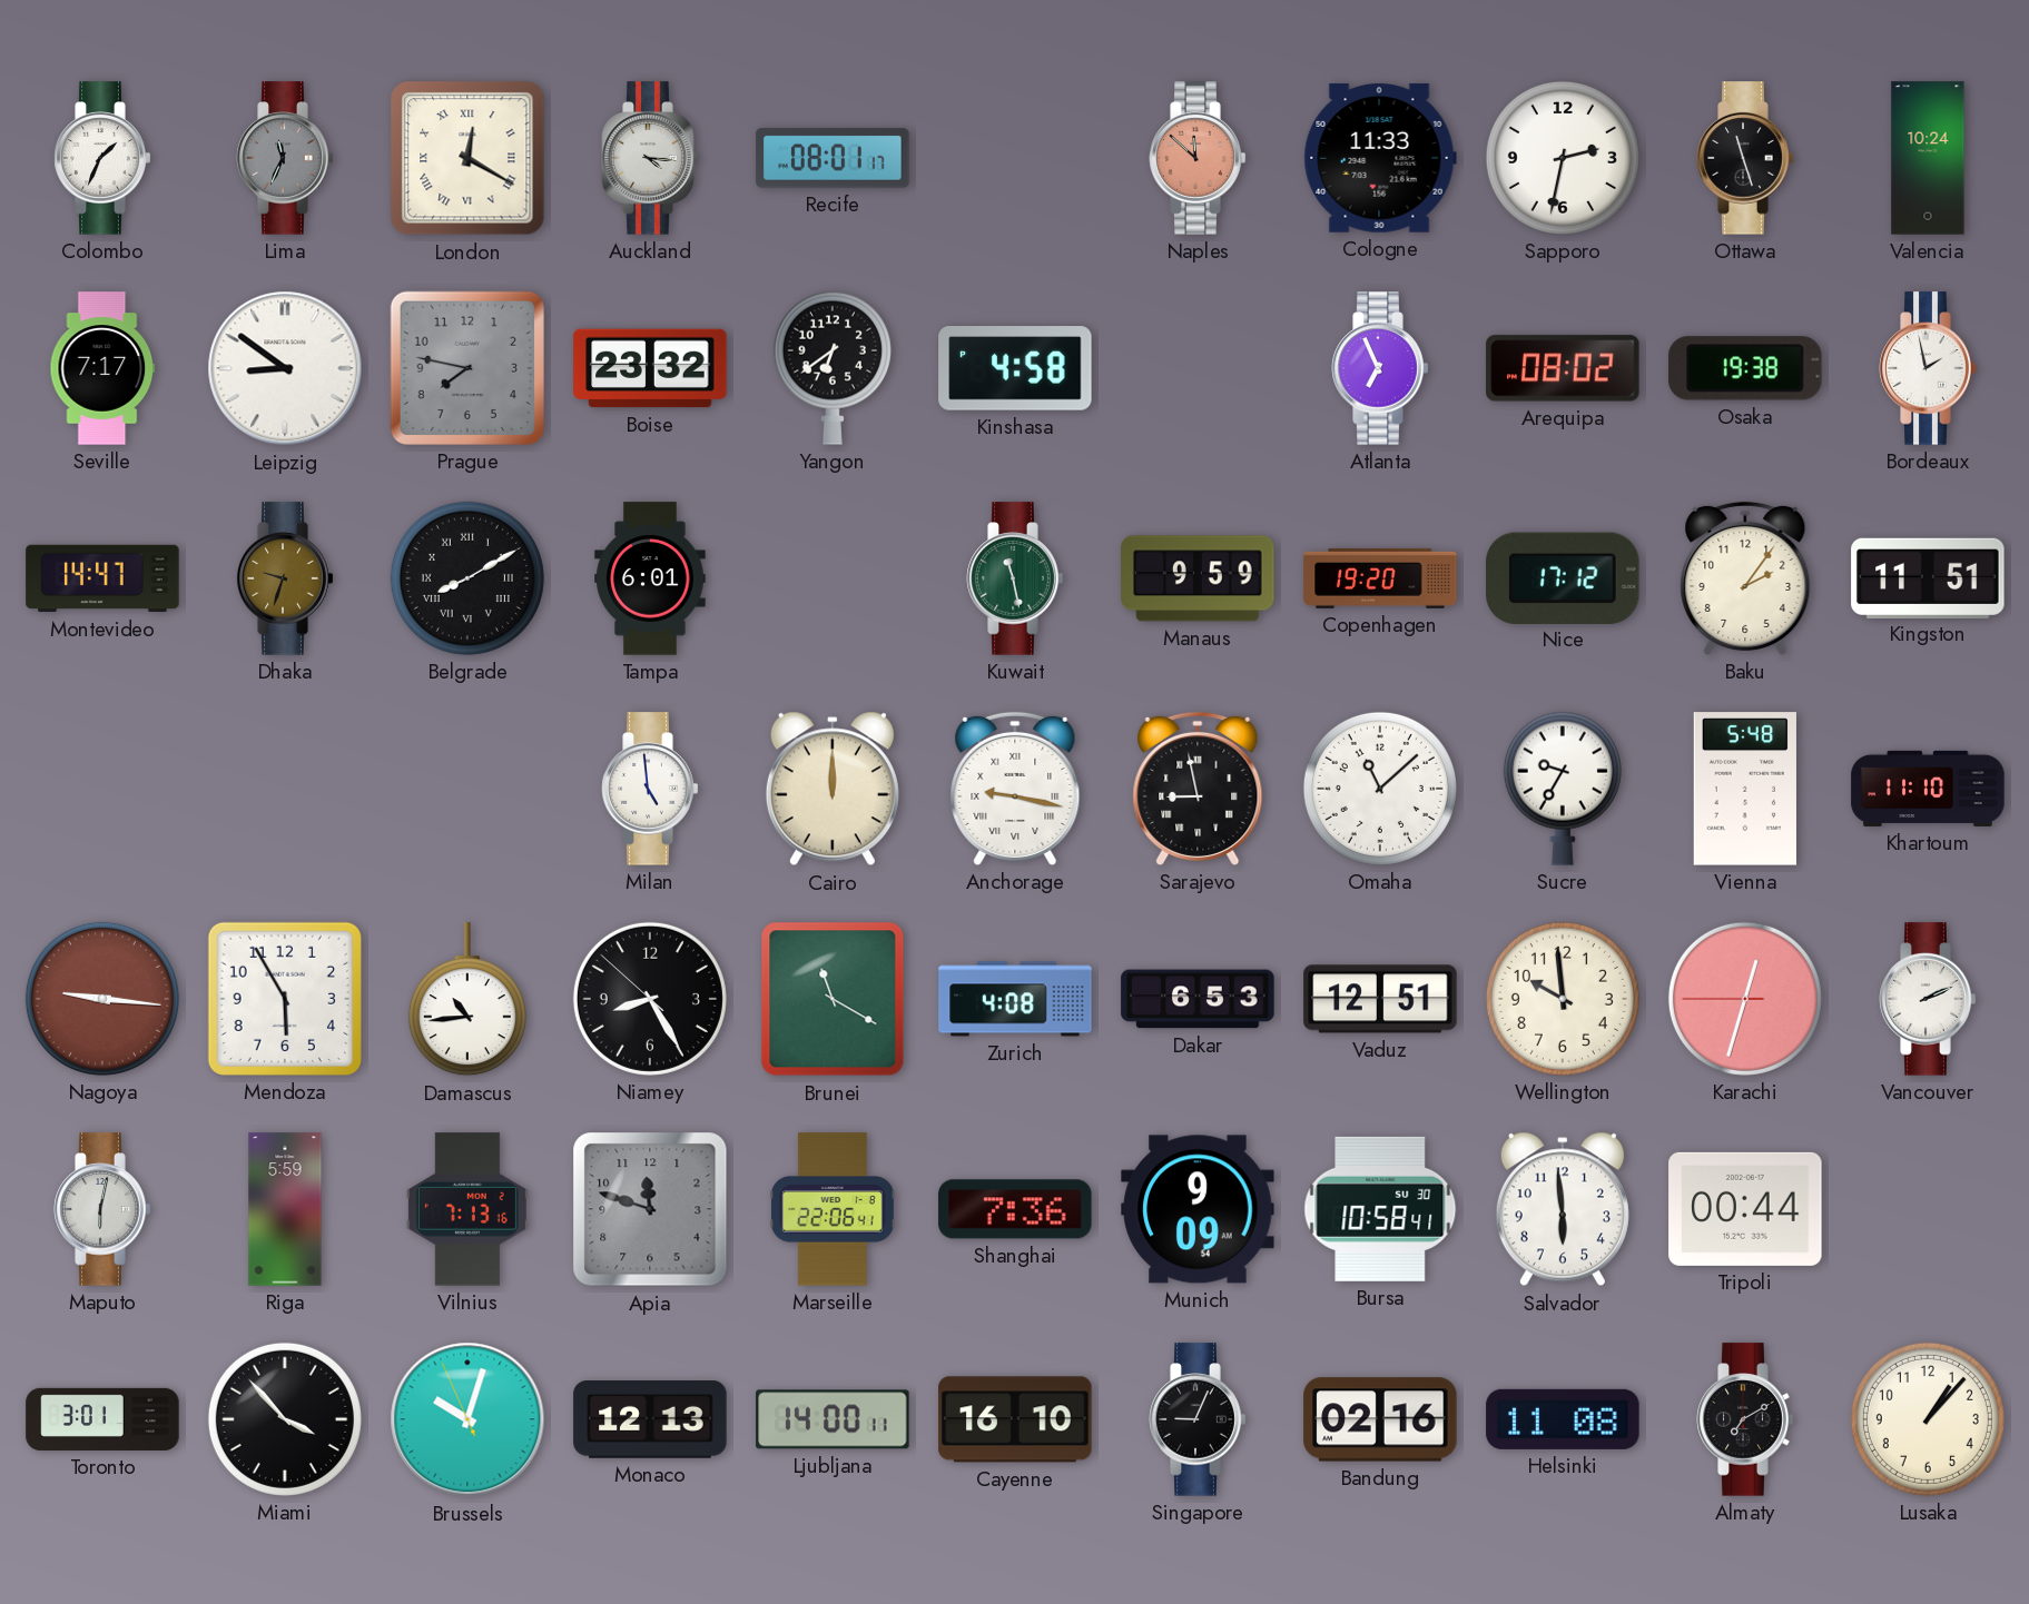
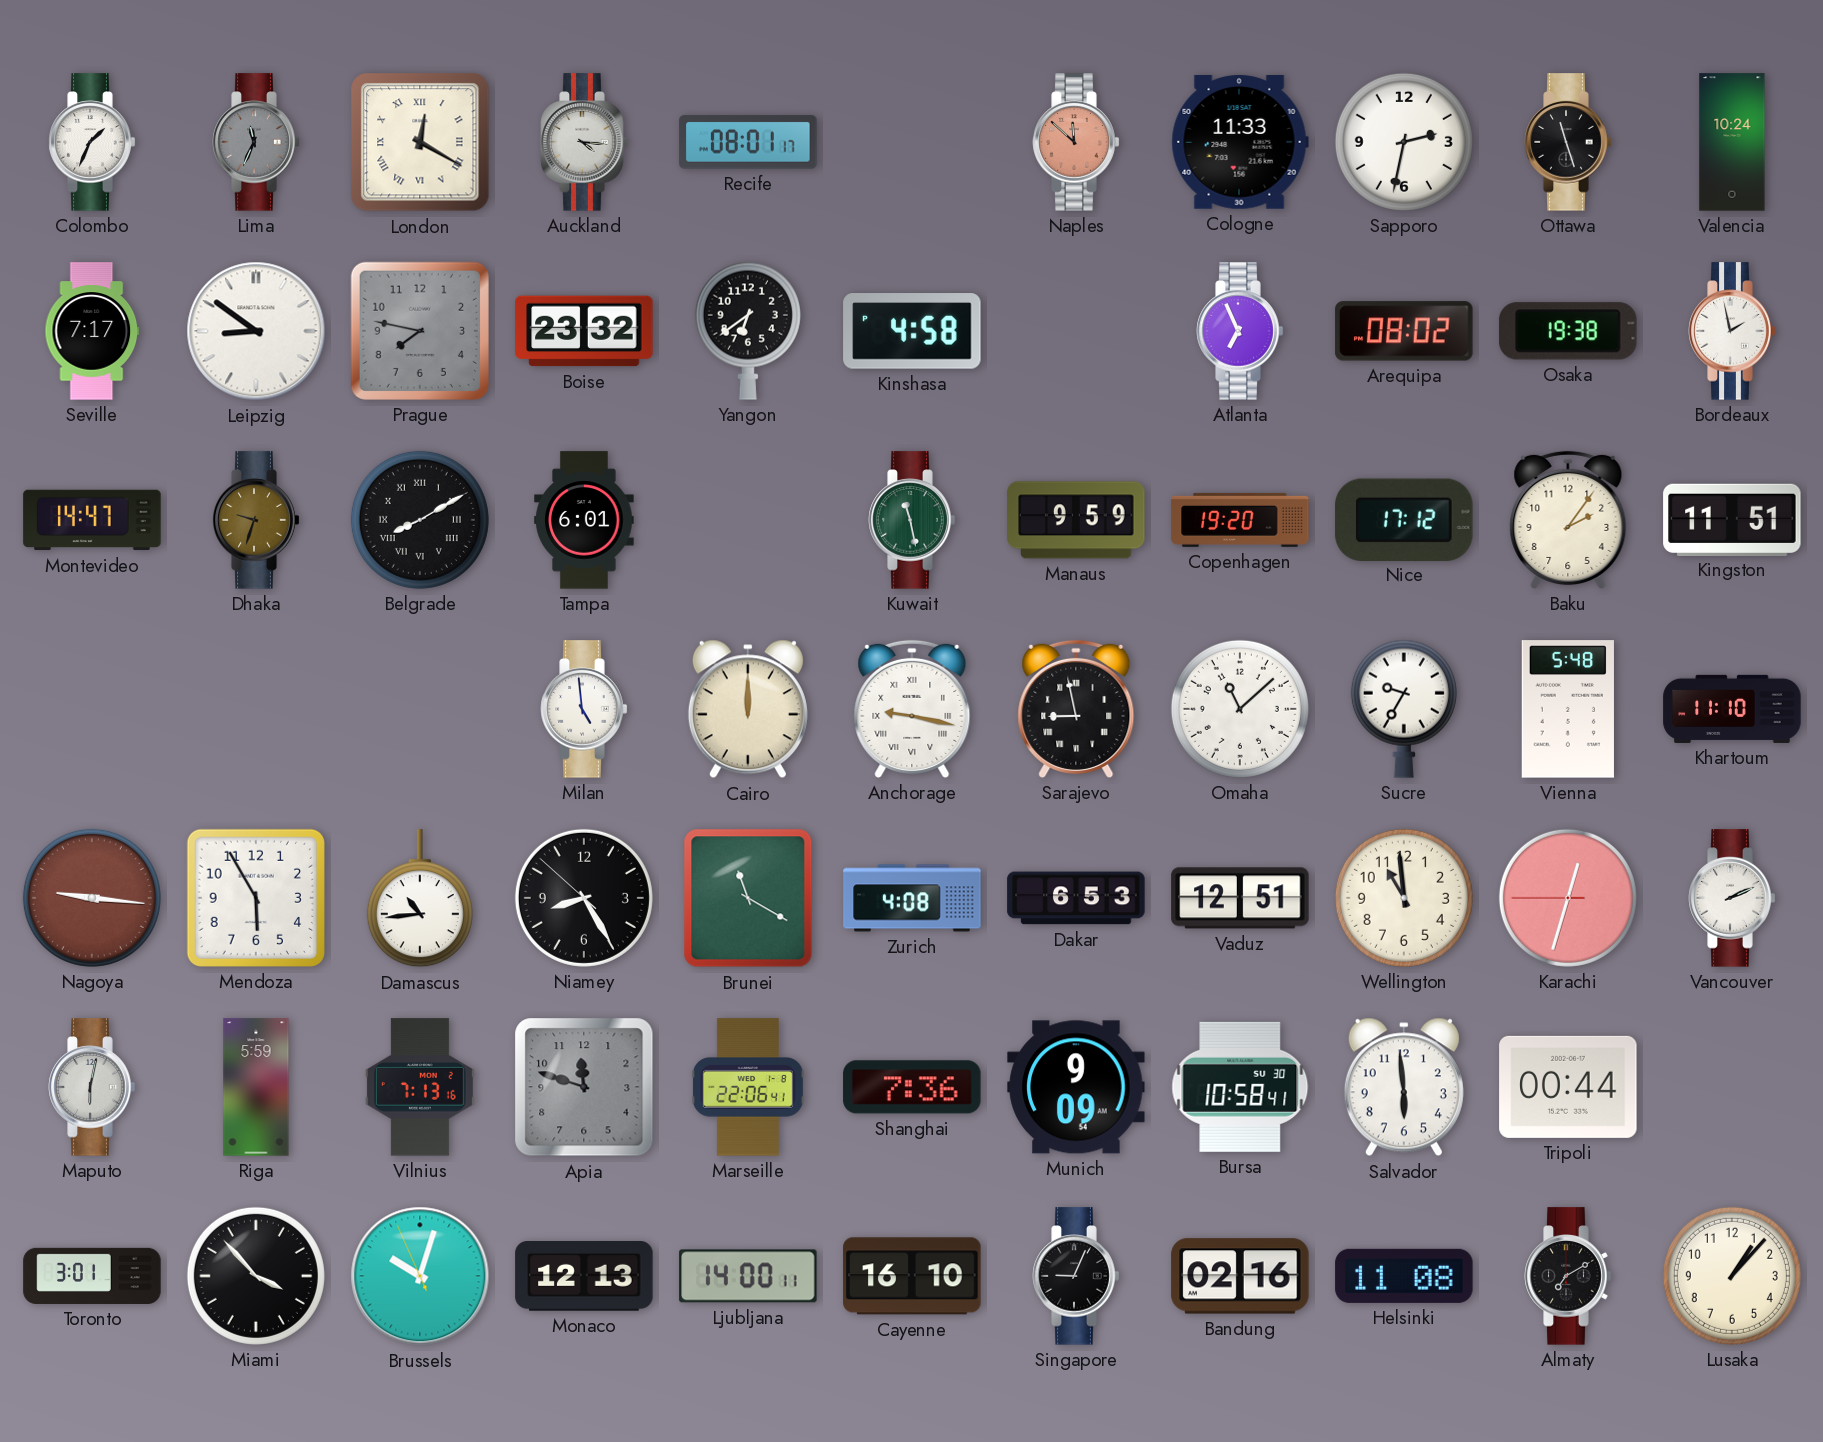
Wellington: 9:59 -> 10:59 (1404, 898)
